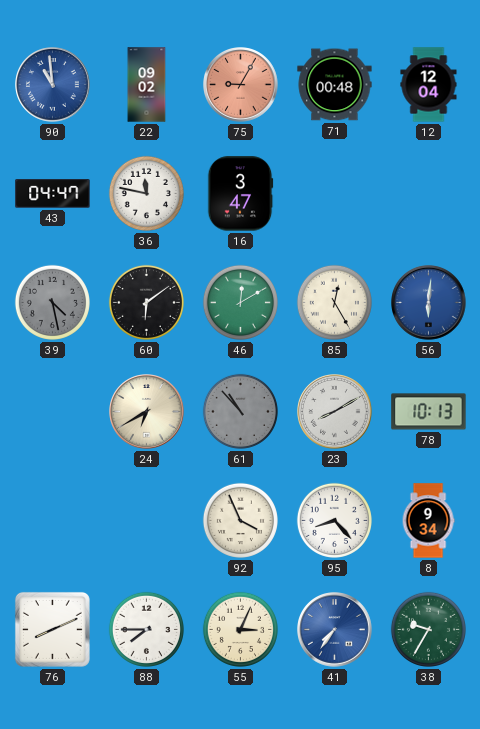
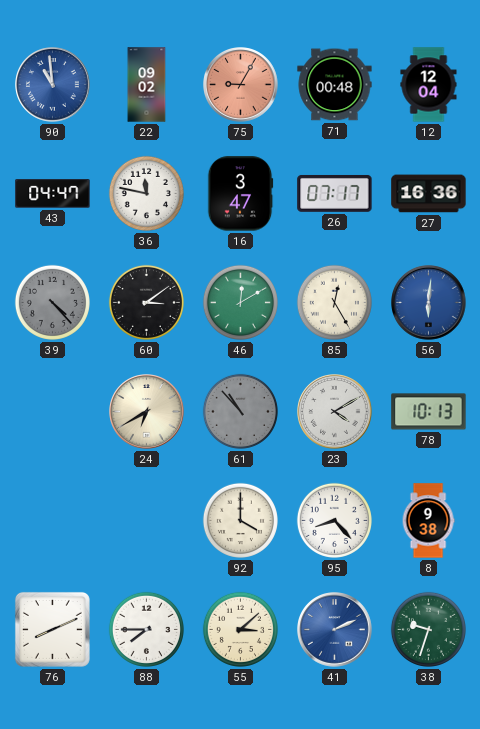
26: none -> 07:17 (335, 194)
27: none -> 16:36 (429, 194)
39: 4:28 -> 4:23 (52, 302)
60: 6:09 -> 3:09 (146, 302)
23: 8:10 -> 4:10 (335, 412)
92: 3:56 -> 4:00 (240, 520)
8: 9:34 -> 9:38 (428, 521)
55: 3:04 -> 3:08 (240, 629)
41: 7:36 -> 2:11 (335, 630)
38: 9:35 -> 9:33 (428, 629)
